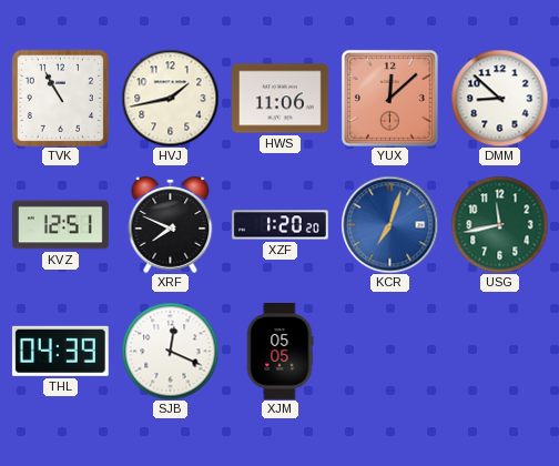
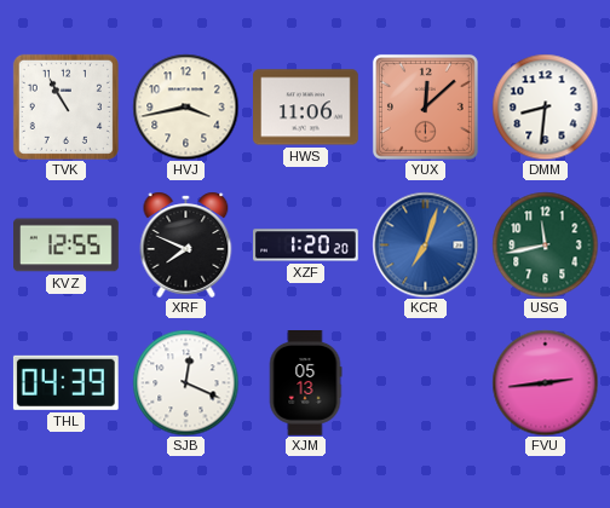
HVJ: 1:43 -> 3:43 (185, 106)
DMM: 8:52 -> 8:31 (545, 106)
KVZ: 12:51 -> 12:55 (67, 246)
XJM: 05:05 -> 05:13 (305, 383)
FVU: none -> 2:44 (545, 382)
